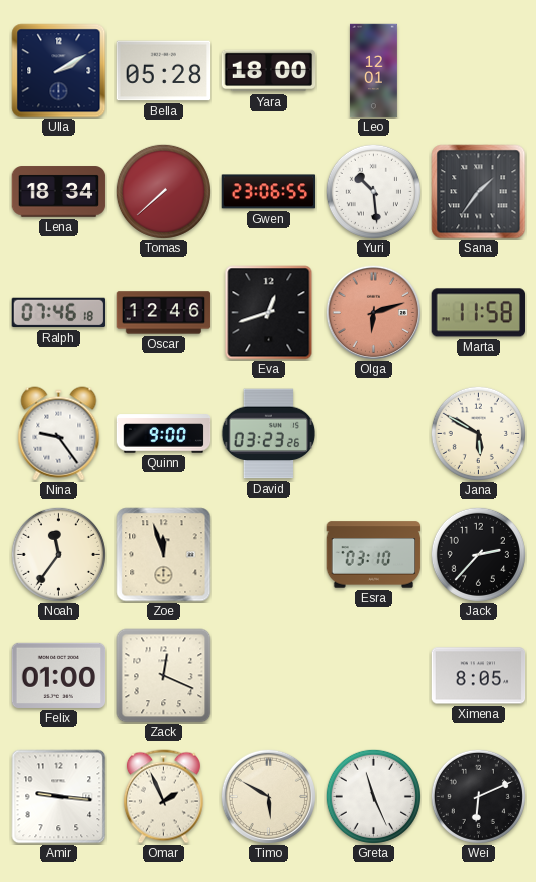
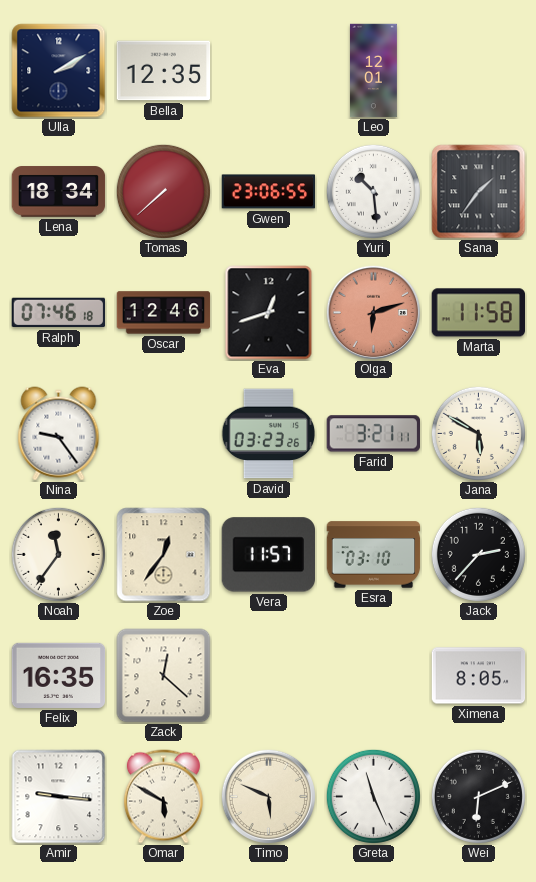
Bella: 05:28 -> 12:35 (164, 71)
Yara: 18:00 -> none (269, 71)
Quinn: 9:00 -> none (164, 434)
Farid: none -> 3:21 (374, 434)
Zoe: 11:57 -> 12:36 (164, 555)
Vera: none -> 11:57 (268, 555)
Felix: 01:00 -> 16:35 (59, 675)
Zack: 12:19 -> 12:22 (164, 676)
Omar: 1:56 -> 5:50 (163, 797)
Timo: 5:50 -> 5:49 (268, 796)
